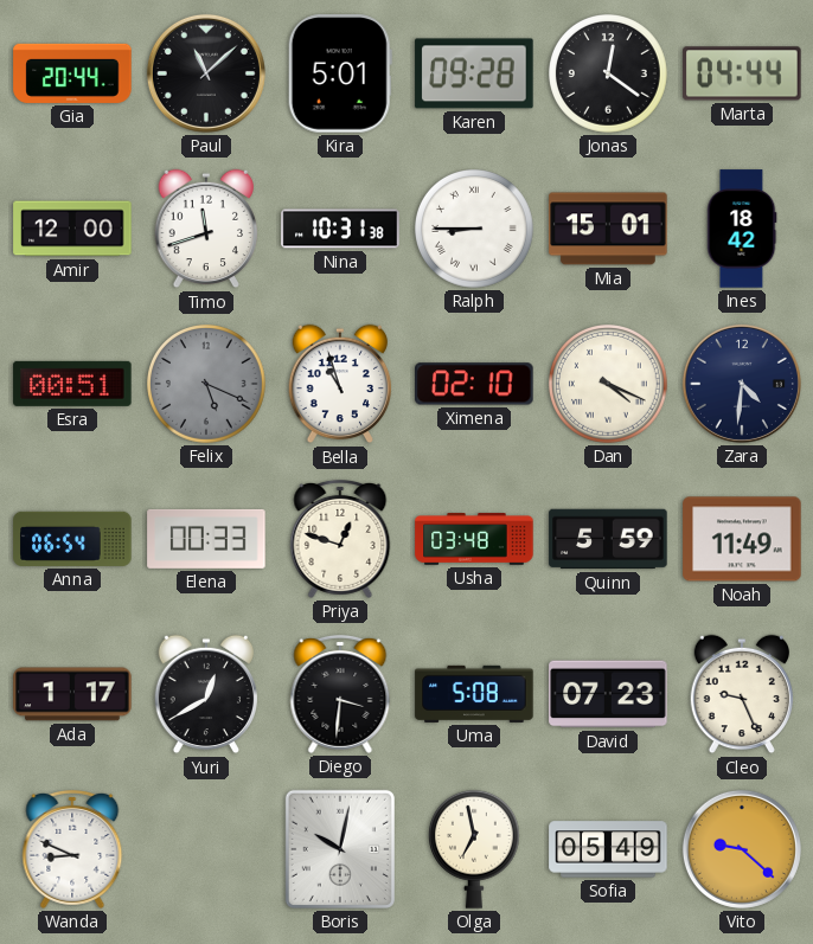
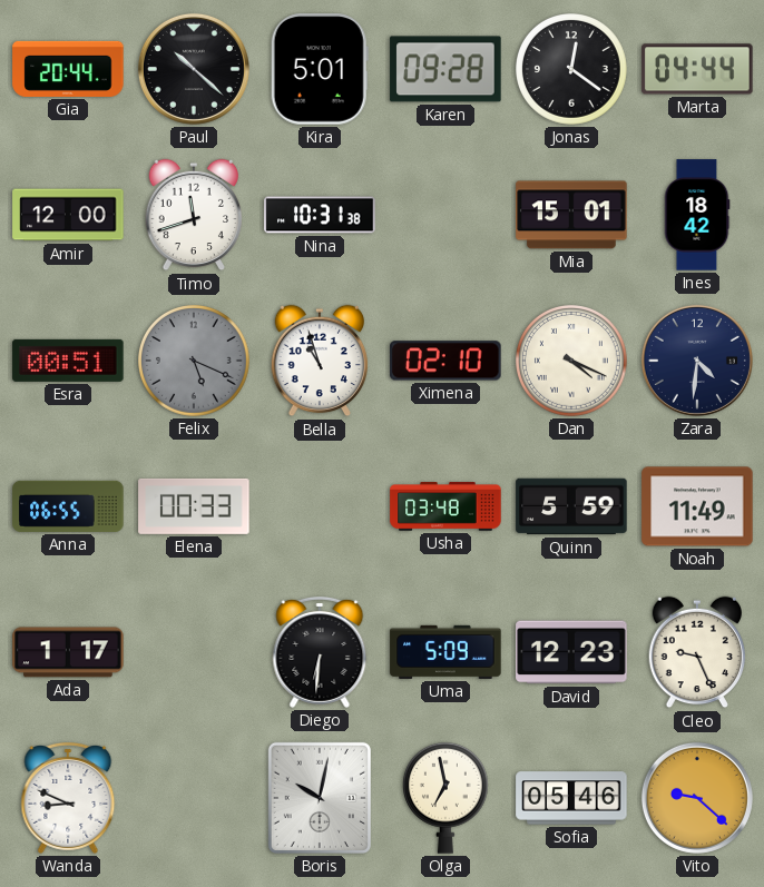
Paul: 11:08 -> 10:22 (194, 69)
Ralph: 8:45 -> none (475, 230)
Anna: 06:54 -> 06:55 (68, 506)
Priya: 12:48 -> none (340, 539)
Yuri: 12:40 -> none (205, 694)
Diego: 3:31 -> 6:31 (320, 652)
Uma: 5:08 -> 5:09 (445, 652)
David: 07:23 -> 12:23 (571, 652)
Sofia: 05:49 -> 05:46 (571, 798)
